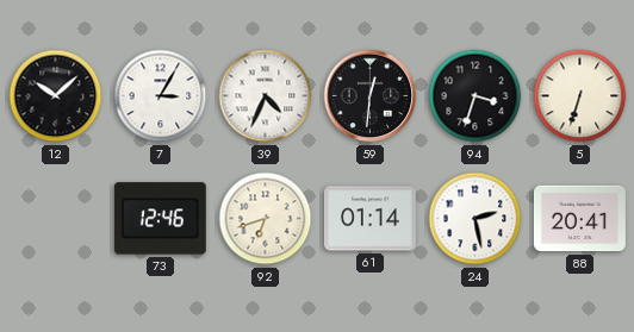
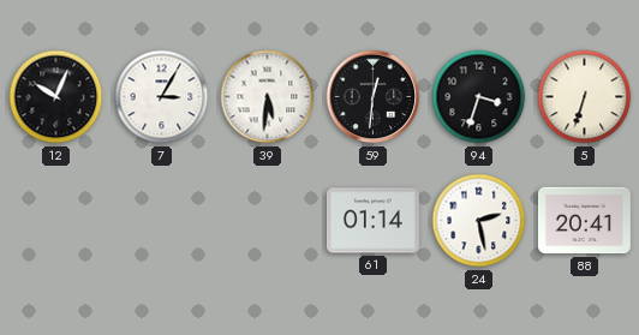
12: 10:08 -> 10:04 (56, 97)
39: 4:34 -> 5:31 (268, 97)
73: 12:46 -> none (160, 219)
92: 6:42 -> none (266, 219)
